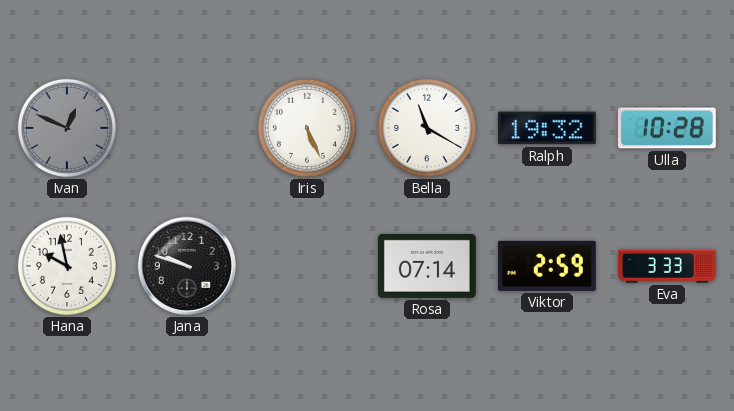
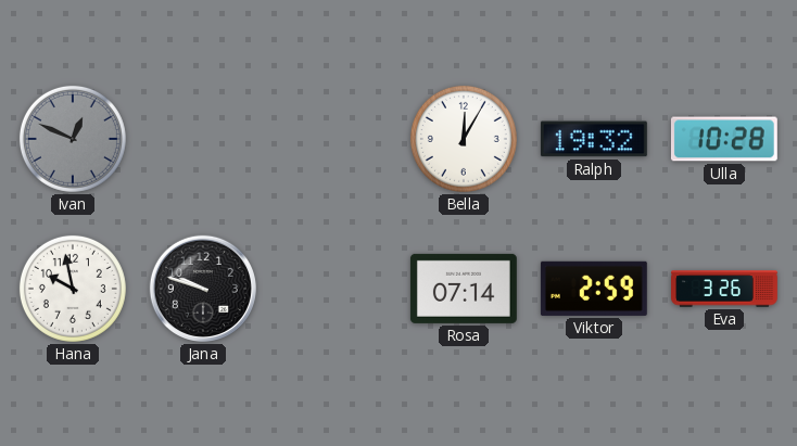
Iris: 5:26 -> none (307, 128)
Bella: 11:20 -> 12:05 (464, 139)
Eva: 3:33 -> 3:26 (725, 289)
